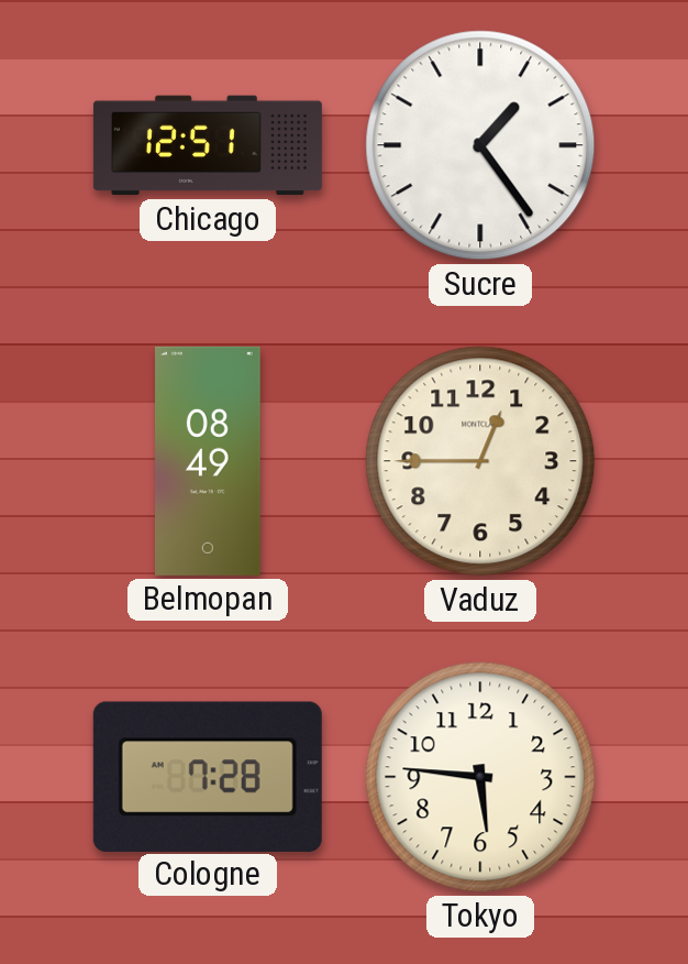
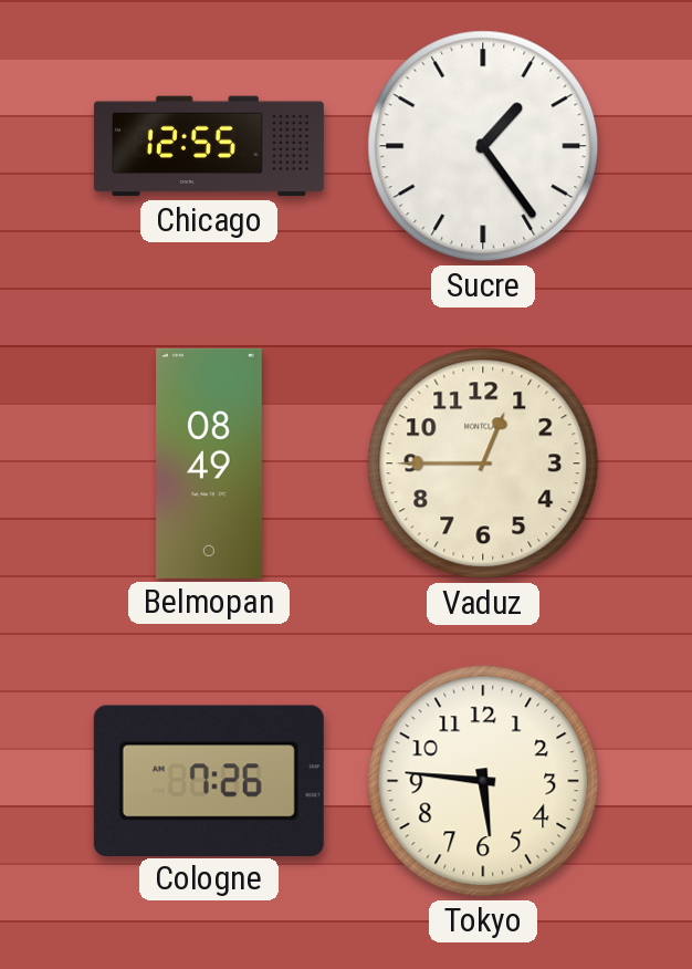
Chicago: 12:51 -> 12:55 (209, 146)
Cologne: 7:28 -> 7:26 (209, 780)
